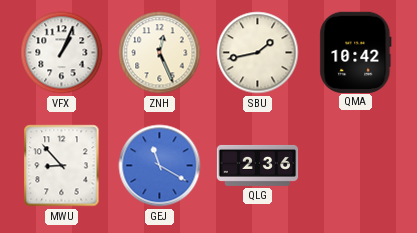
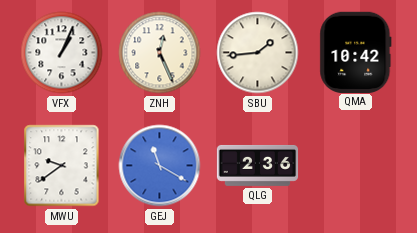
SBU: 1:43 -> 1:44 (258, 53)
MWU: 8:53 -> 9:39 (62, 166)
